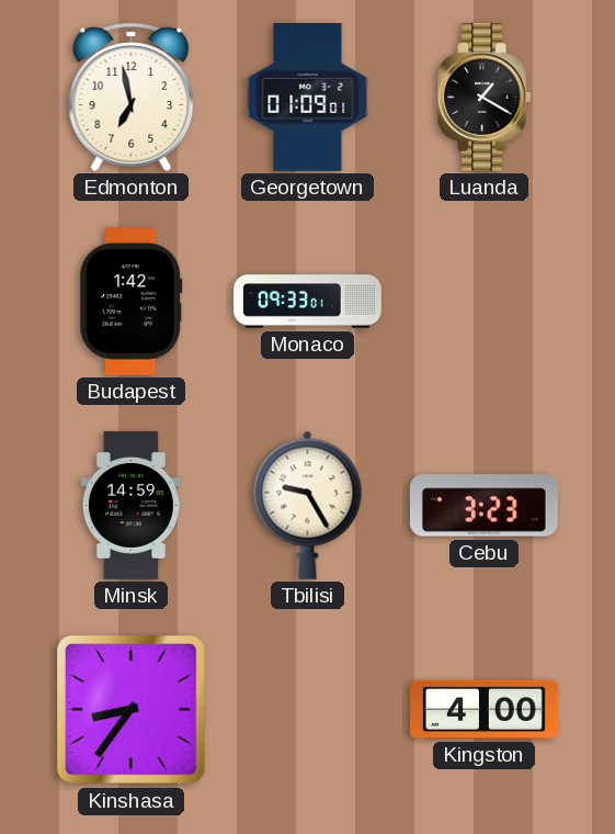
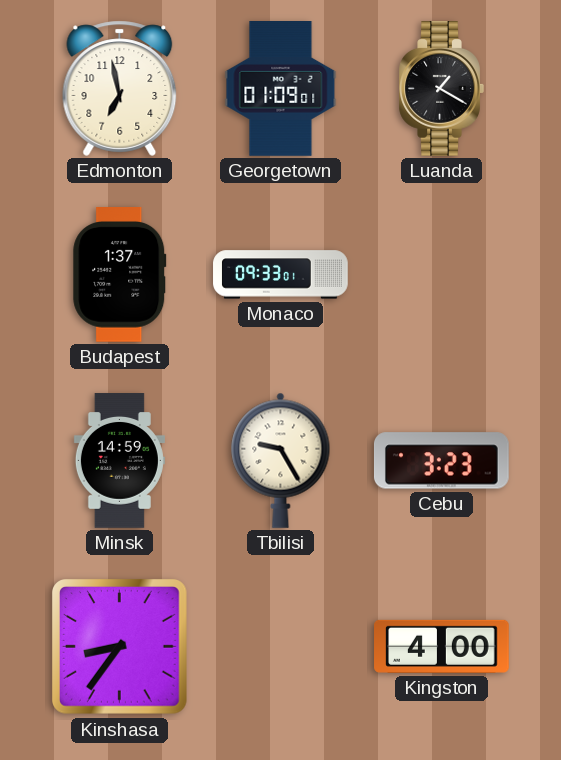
Budapest: 1:42 -> 1:37 (120, 275)
